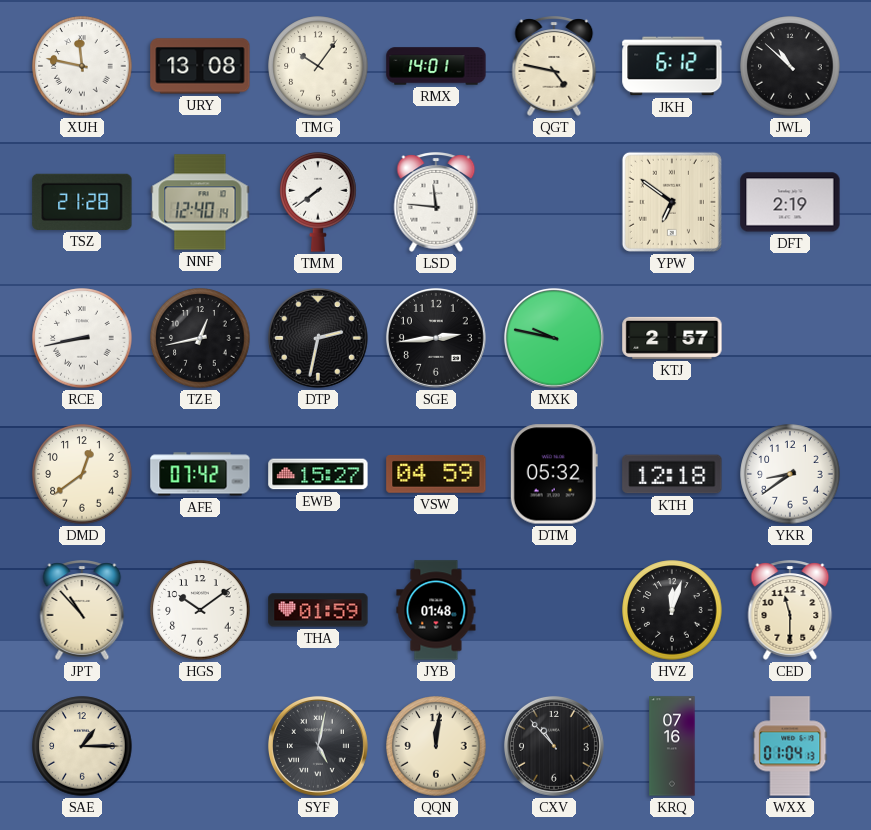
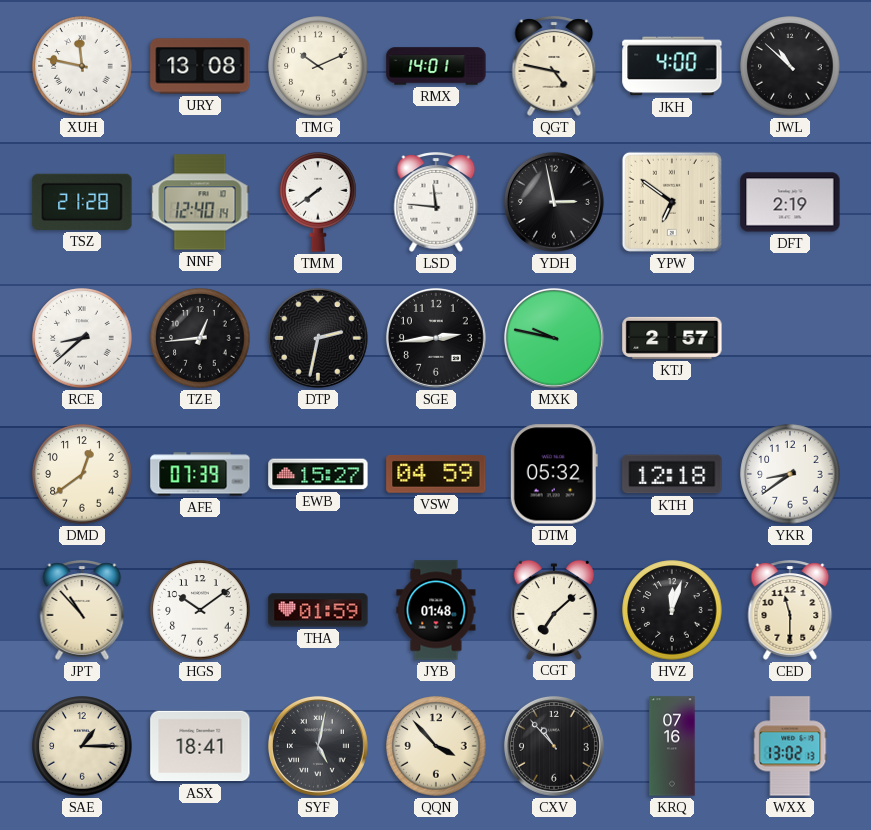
TMG: 10:06 -> 10:11 (318, 66)
JKH: 6:12 -> 4:00 (672, 66)
YDH: none -> 2:58 (554, 202)
RCE: 8:43 -> 8:38 (82, 338)
TZE: 12:43 -> 12:44 (200, 338)
AFE: 07:42 -> 07:39 (200, 474)
CGT: none -> 7:08 (554, 609)
ASX: none -> 18:41 (200, 746)
QQN: 12:01 -> 3:53 (436, 746)
WXX: 01:04 -> 13:02 (790, 746)
